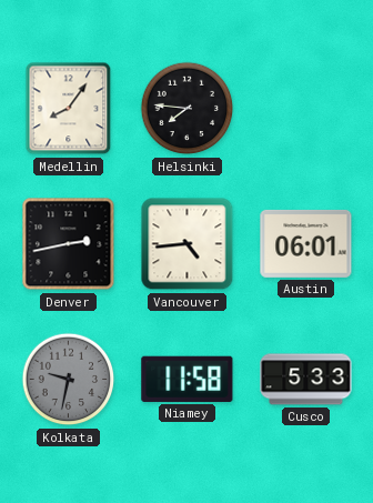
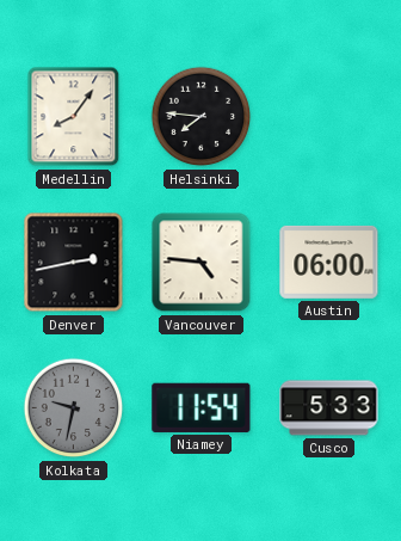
Vancouver: 4:44 -> 4:46 (202, 263)
Austin: 06:01 -> 06:00 (329, 262)
Niamey: 11:58 -> 11:54 (202, 407)
